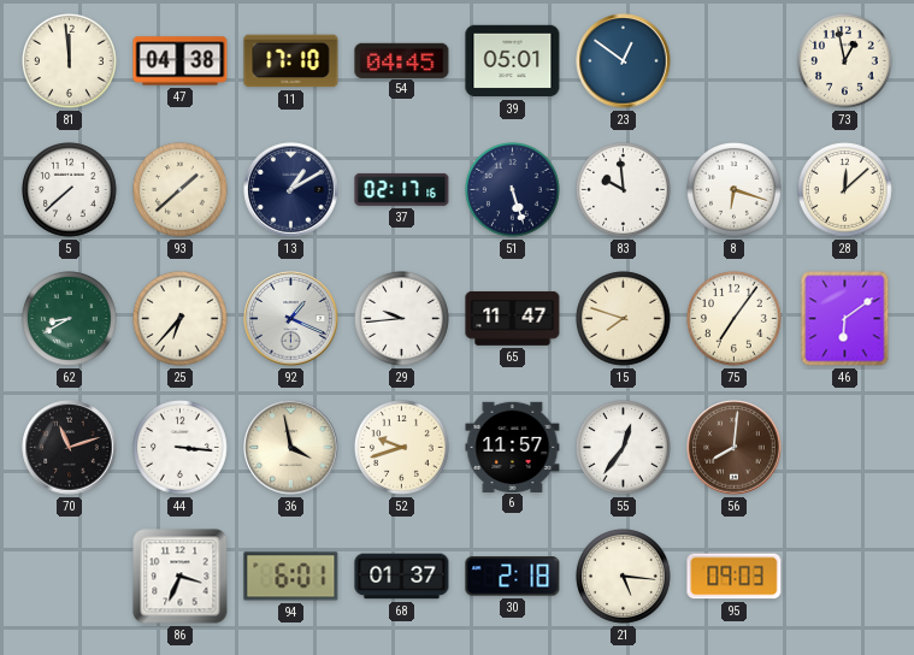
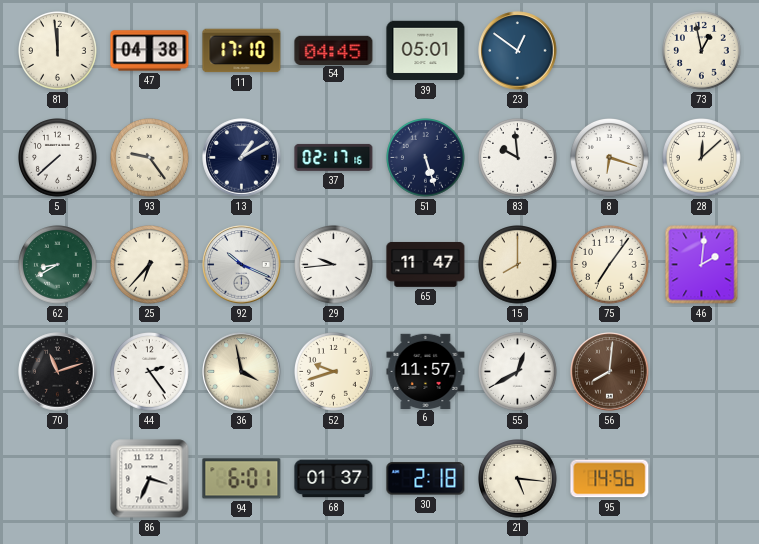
93: 1:38 -> 9:24 (150, 158)
92: 1:19 -> 10:19 (242, 265)
15: 7:48 -> 8:00 (518, 265)
46: 6:09 -> 2:01 (702, 265)
44: 3:16 -> 2:24 (150, 372)
55: 12:36 -> 12:40 (518, 372)
95: 09:03 -> 14:56 (610, 479)
